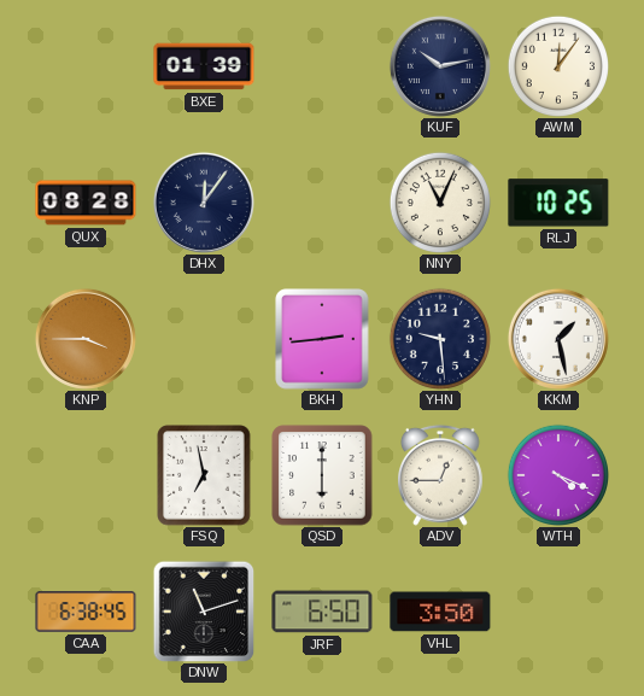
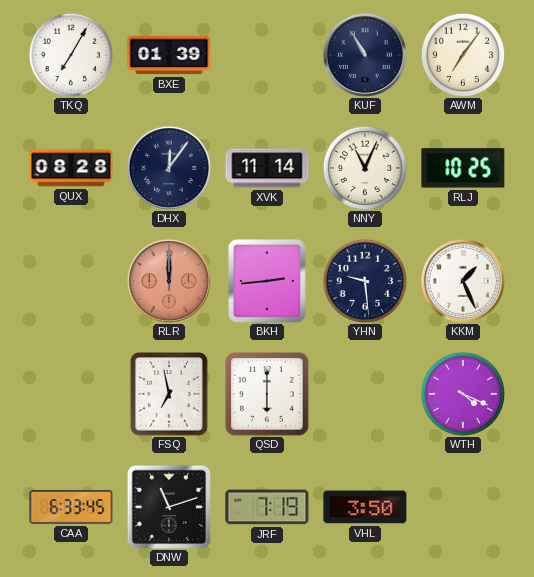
TKQ: none -> 7:05 (70, 54)
KUF: 10:13 -> 10:55 (365, 55)
AWM: 12:06 -> 7:06 (462, 54)
XVK: none -> 11:14 (267, 168)
KNP: 3:45 -> none (86, 339)
RLR: none -> 12:00 (169, 281)
KKM: 1:28 -> 1:26 (463, 281)
ADV: 12:45 -> none (441, 475)
CAA: 6:38 -> 6:33 (71, 507)
JRF: 6:50 -> 7:19 (267, 507)
